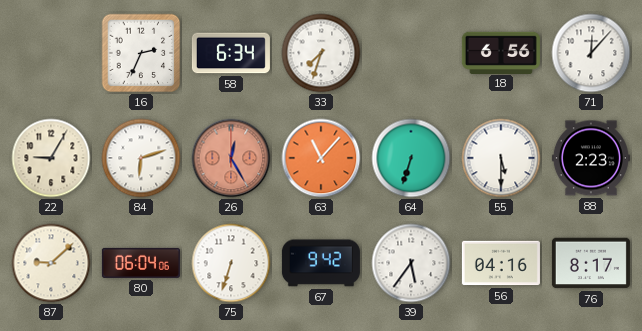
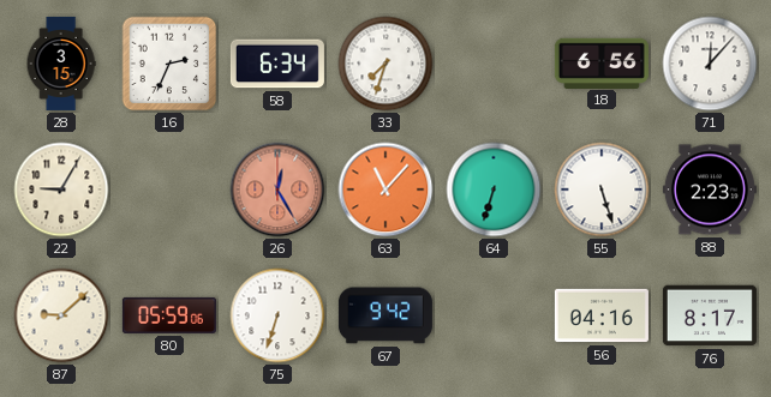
28: none -> 3:15 (61, 64)
84: 6:12 -> none (141, 158)
55: 5:30 -> 5:27 (602, 190)
80: 06:04 -> 05:59 (169, 315)
39: 5:36 -> none (411, 263)
